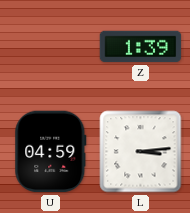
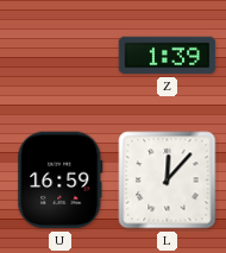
U: 04:59 -> 16:59 (61, 181)
L: 3:14 -> 12:07 (168, 181)
